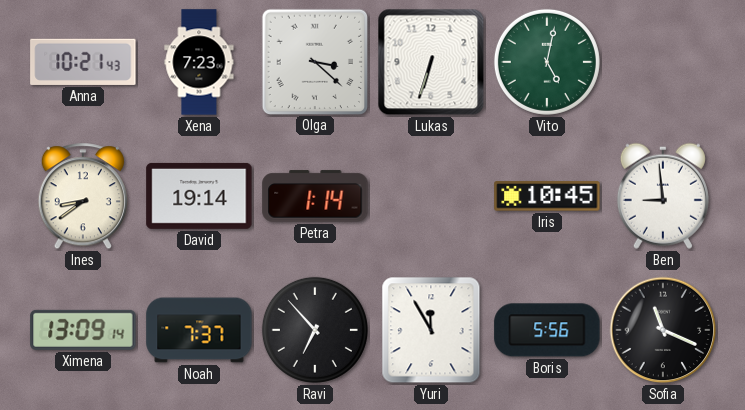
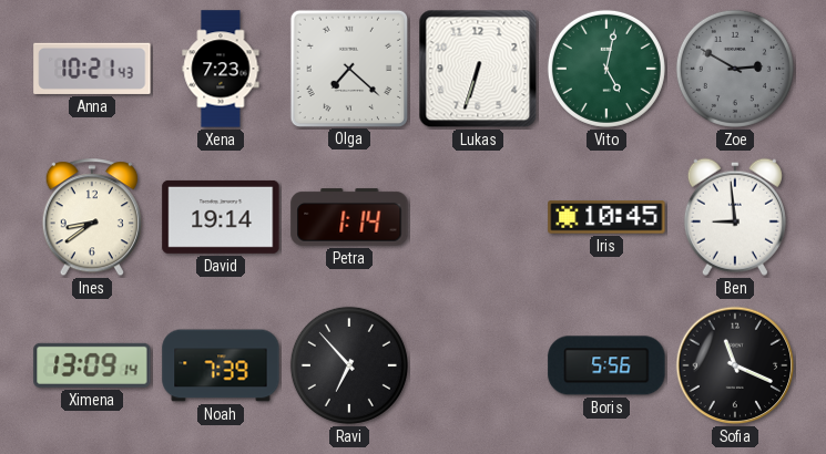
Olga: 3:22 -> 7:22 (348, 68)
Zoe: none -> 2:50 (735, 69)
Noah: 7:37 -> 7:39 (221, 365)
Yuri: 11:55 -> none (431, 330)
